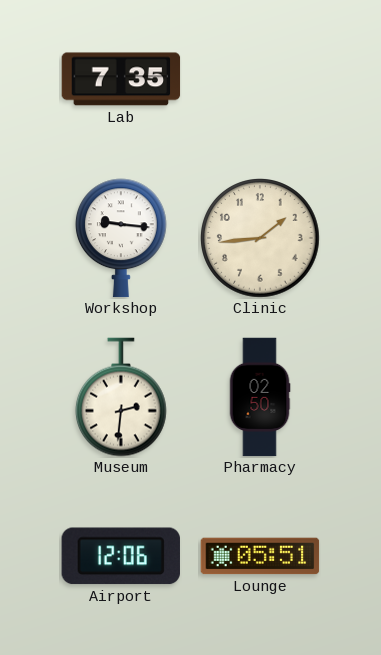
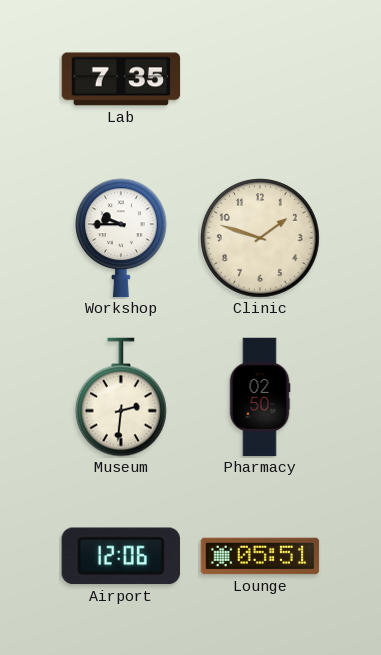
Workshop: 9:16 -> 9:45 (121, 238)
Clinic: 1:44 -> 1:48 (261, 239)
